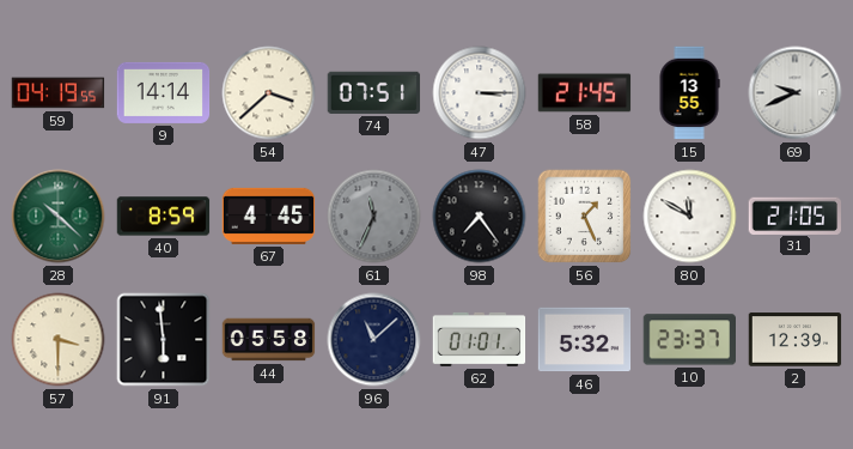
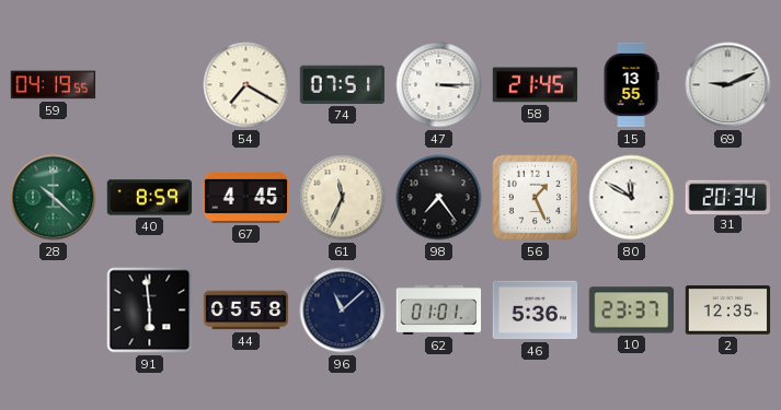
9: 14:14 -> none (164, 92)
54: 3:38 -> 7:20 (246, 85)
69: 9:41 -> 9:11 (728, 85)
61 dial: grey -> cream (343, 198)
31: 21:05 -> 20:34 (727, 197)
57: 3:30 -> none (59, 340)
46: 5:32 -> 5:36 (536, 311)
2: 12:39 -> 12:35 (728, 311)
